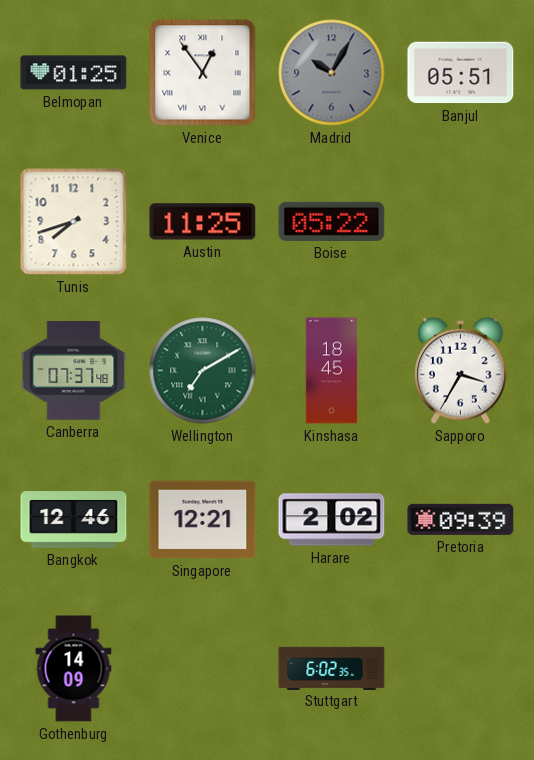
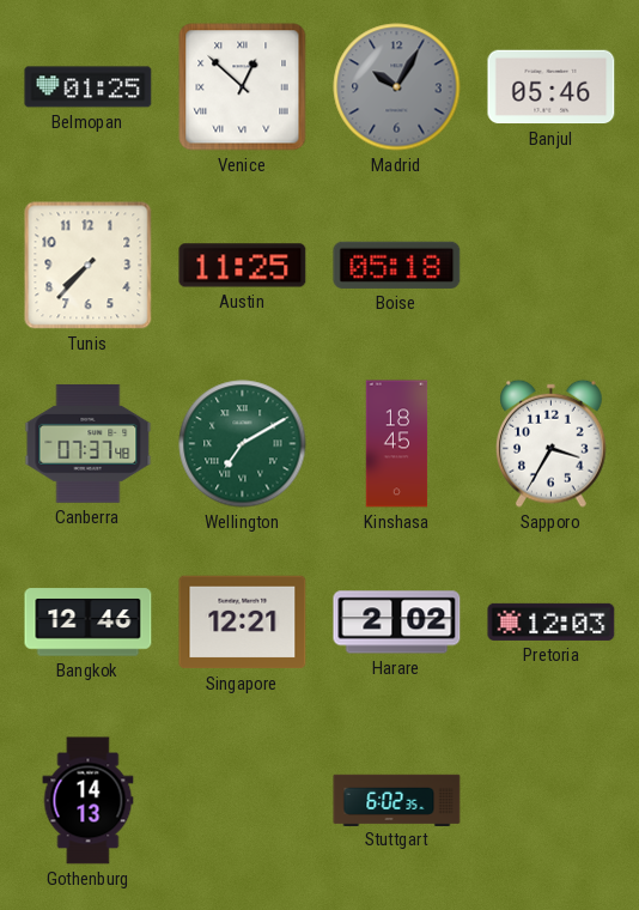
Venice: 12:54 -> 12:52 (243, 87)
Banjul: 05:51 -> 05:46 (552, 87)
Tunis: 7:42 -> 7:37 (89, 266)
Boise: 05:22 -> 05:18 (397, 265)
Pretoria: 09:39 -> 12:03 (552, 621)
Gothenburg: 14:09 -> 14:13 (89, 801)
